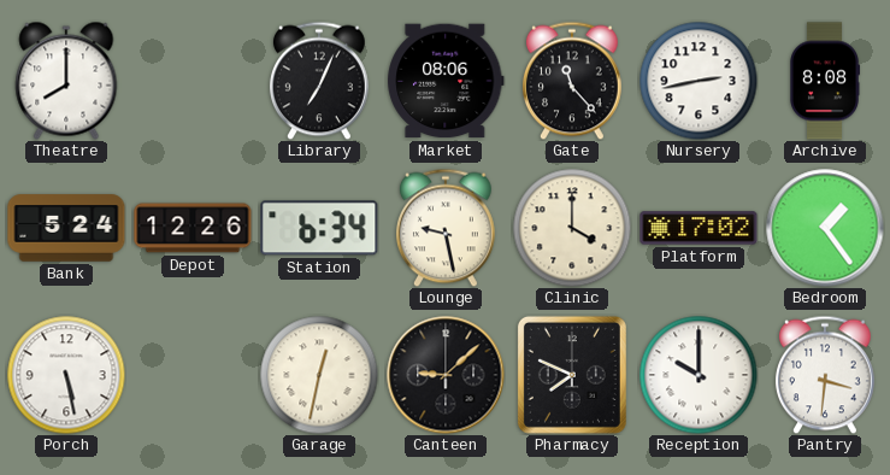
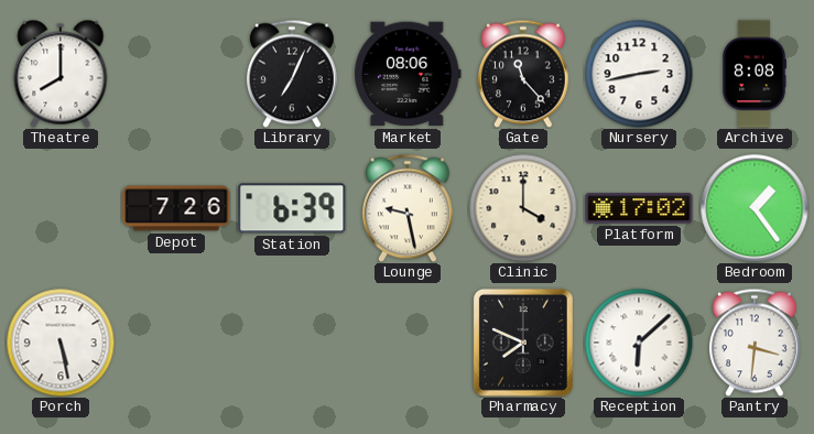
Bank: 5:24 -> none (66, 228)
Depot: 12:26 -> 7:26 (176, 208)
Station: 6:34 -> 6:39 (292, 208)
Garage: 12:32 -> none (319, 375)
Canteen: 9:08 -> none (446, 375)
Reception: 10:00 -> 6:08 (639, 343)
